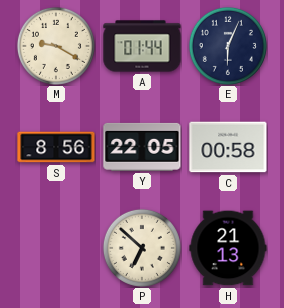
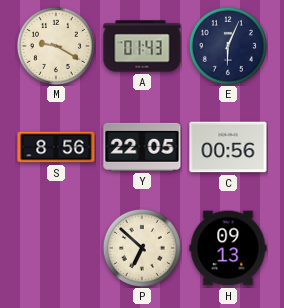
A: 01:44 -> 01:43 (142, 46)
C: 00:58 -> 00:56 (228, 147)
H: 21:13 -> 09:13 (228, 248)
